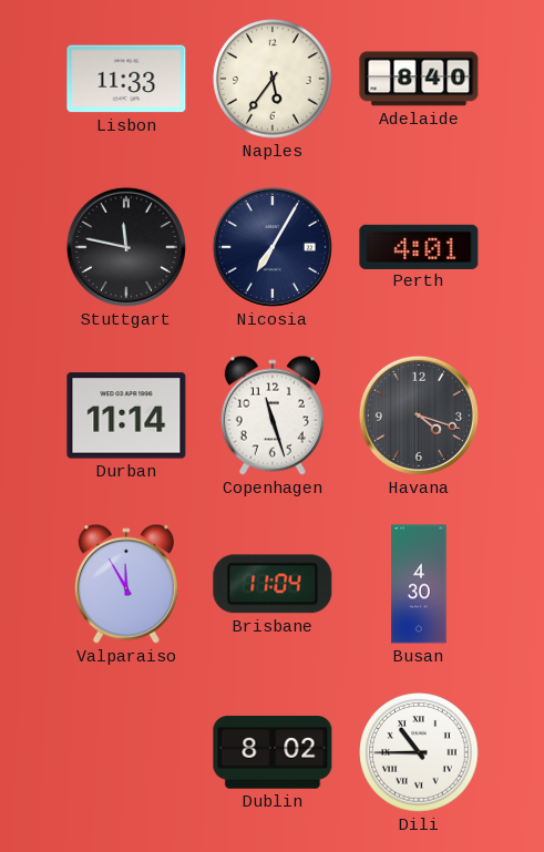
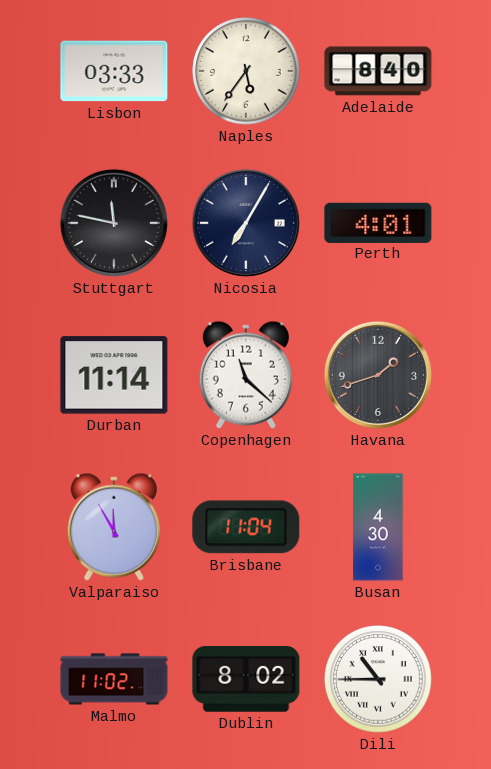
Lisbon: 11:33 -> 03:33 (114, 71)
Copenhagen: 11:27 -> 11:22 (246, 375)
Havana: 4:18 -> 1:42 (378, 375)
Malmo: none -> 11:02 (114, 679)
